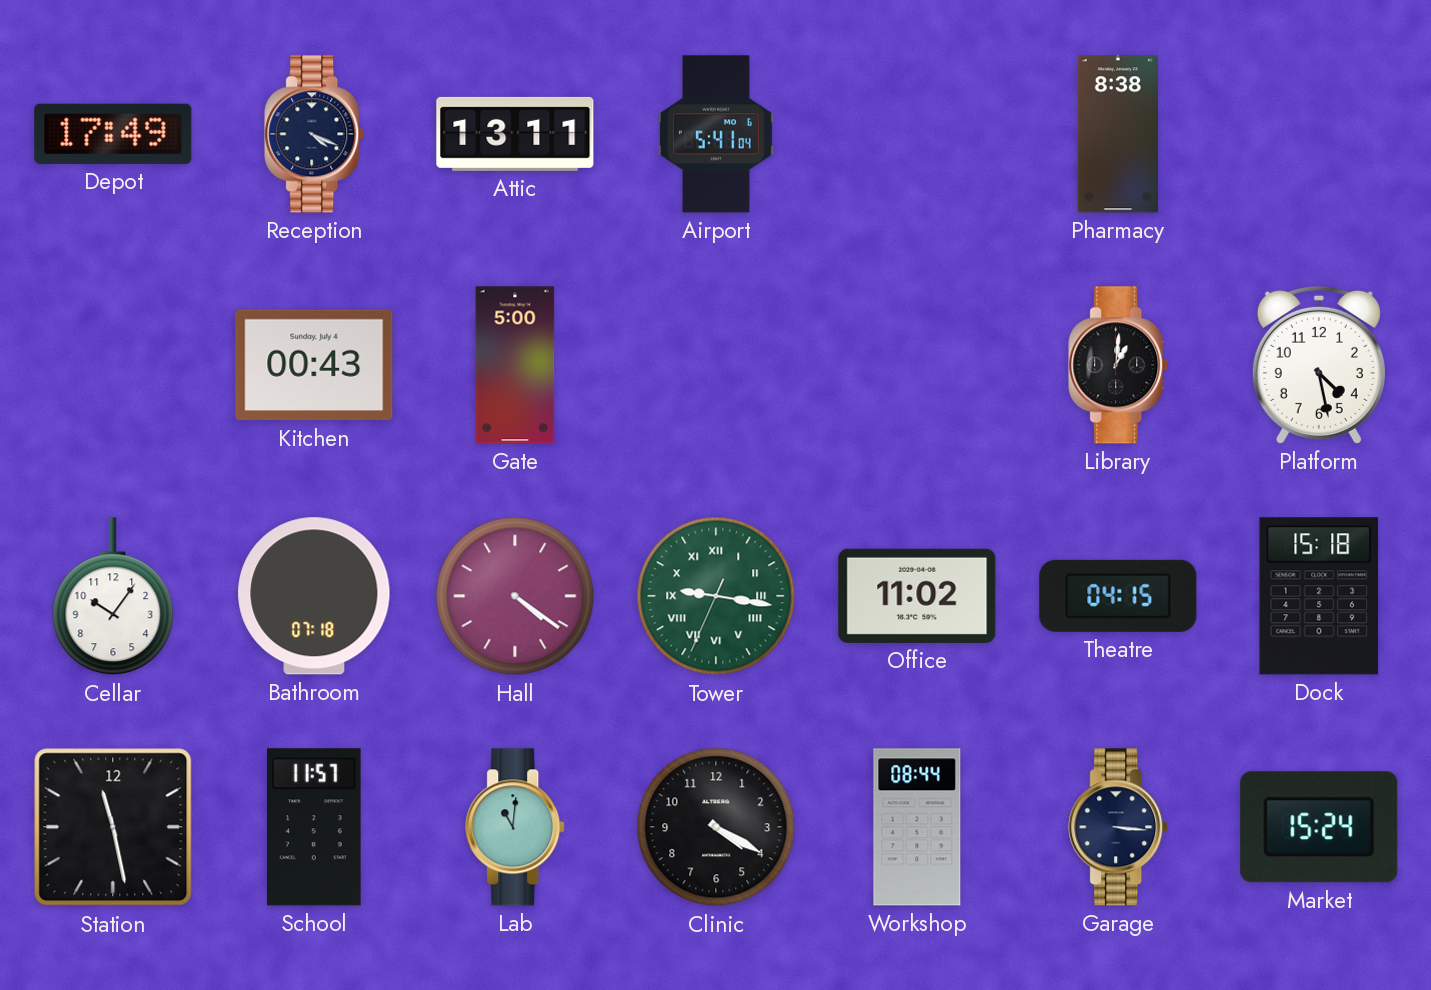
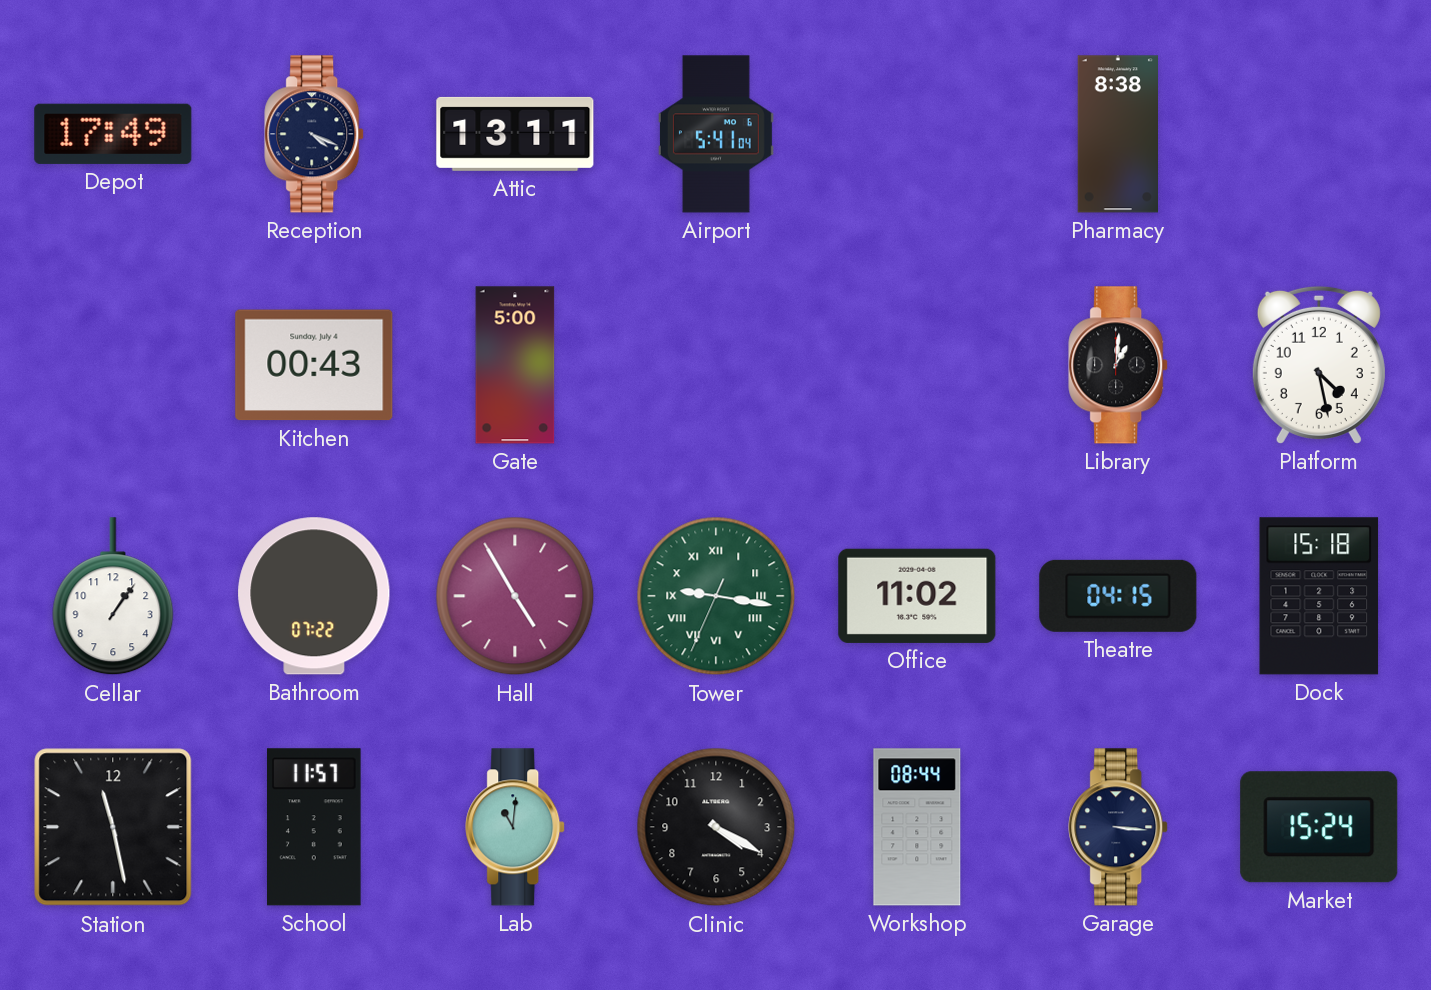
Cellar: 10:06 -> 1:06 (113, 597)
Bathroom: 07:18 -> 07:22 (314, 596)
Hall: 4:21 -> 4:55 (515, 596)
